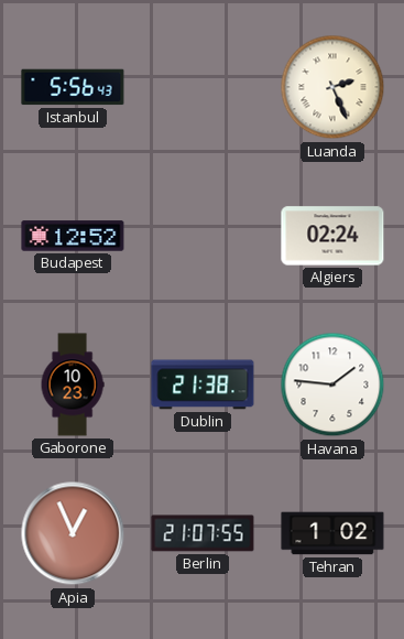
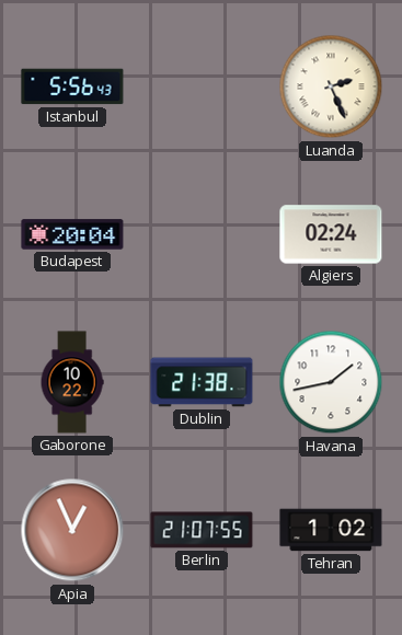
Budapest: 12:52 -> 20:04 (72, 234)
Gaborone: 10:23 -> 10:22 (72, 382)
Havana: 1:46 -> 1:43 (331, 382)
